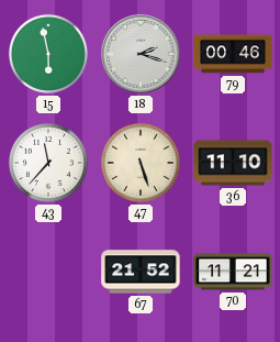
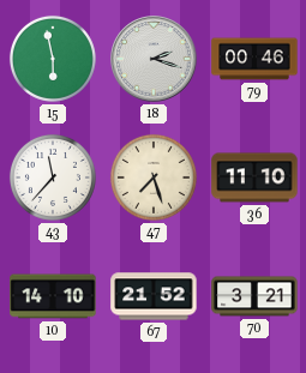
47: 5:27 -> 7:27 (154, 178)
10: none -> 14:10 (53, 296)
70: 11:21 -> 3:21 (254, 296)
